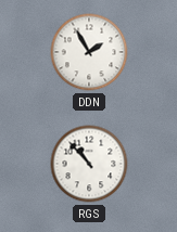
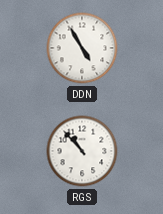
DDN: 1:55 -> 4:55 (82, 48)
